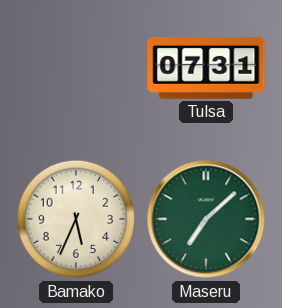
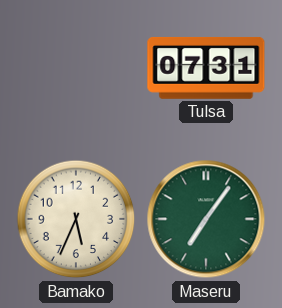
Maseru: 7:08 -> 7:06 (206, 219)
